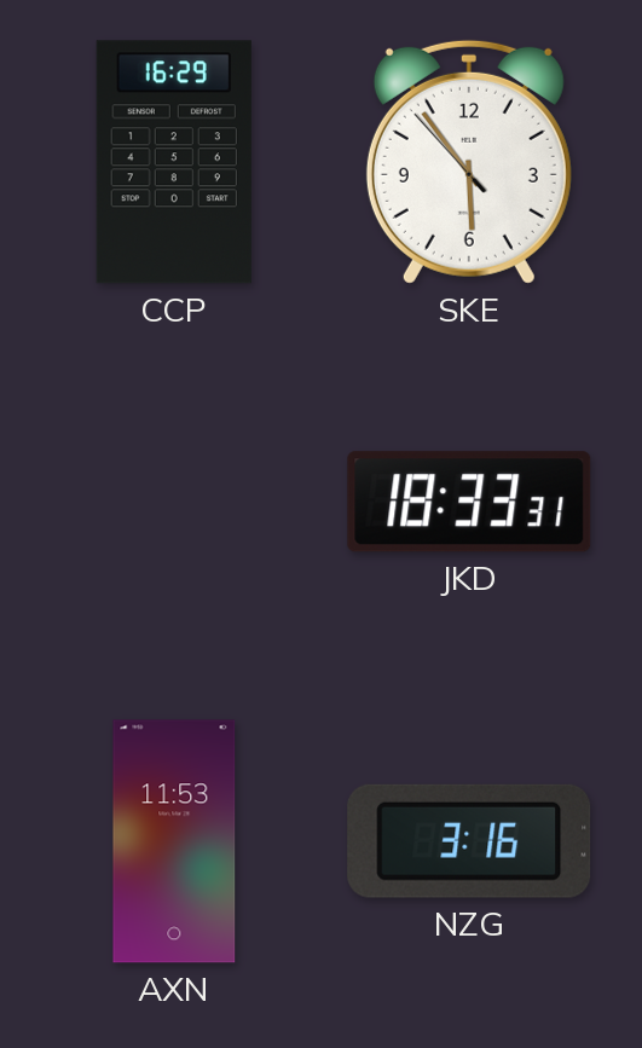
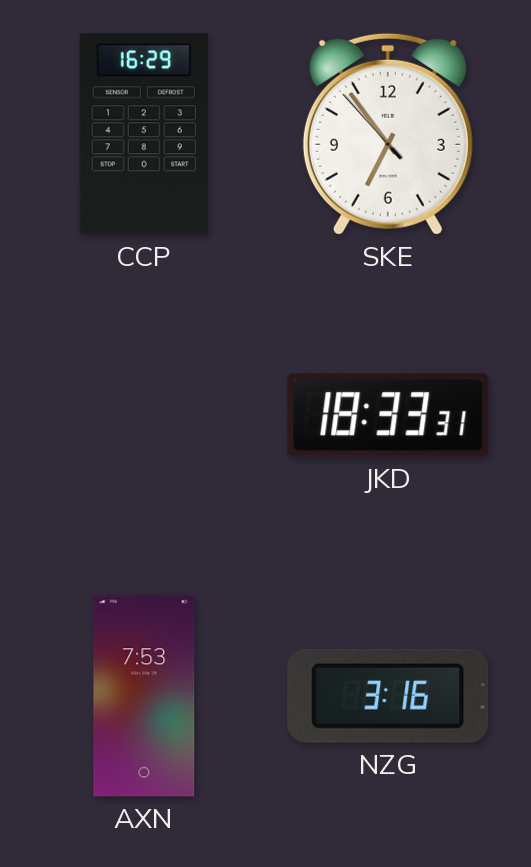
SKE: 5:53 -> 6:53 (388, 134)
AXN: 11:53 -> 7:53 (144, 696)
